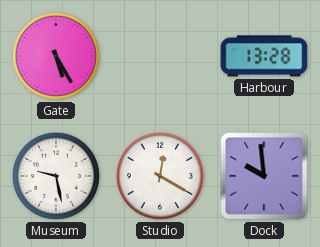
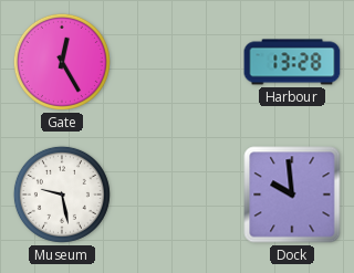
Gate: 5:25 -> 12:25 (62, 62)
Studio: 12:20 -> none (160, 176)
